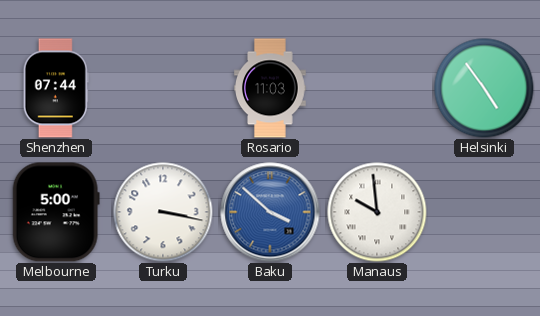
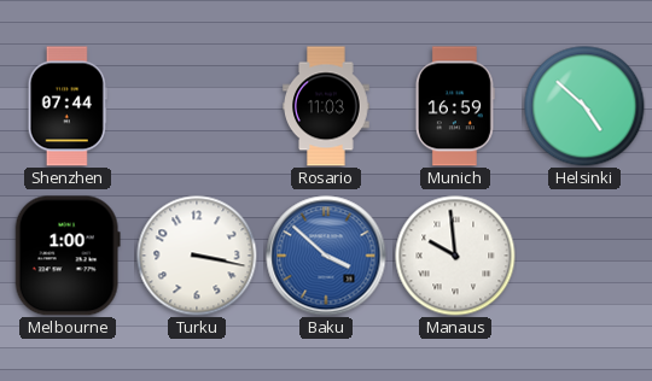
Munich: none -> 16:59 (455, 106)
Helsinki: 4:54 -> 4:52 (584, 106)
Melbourne: 5:00 -> 1:00 (68, 256)
